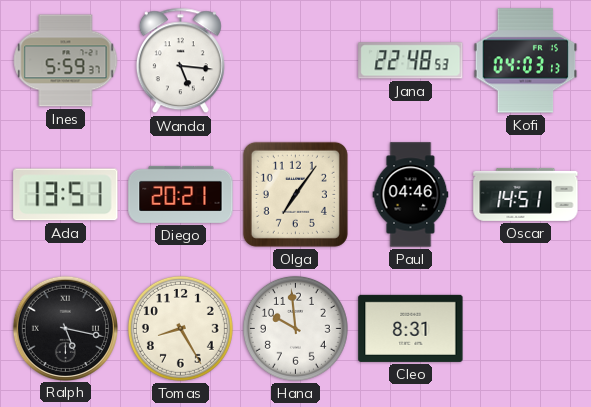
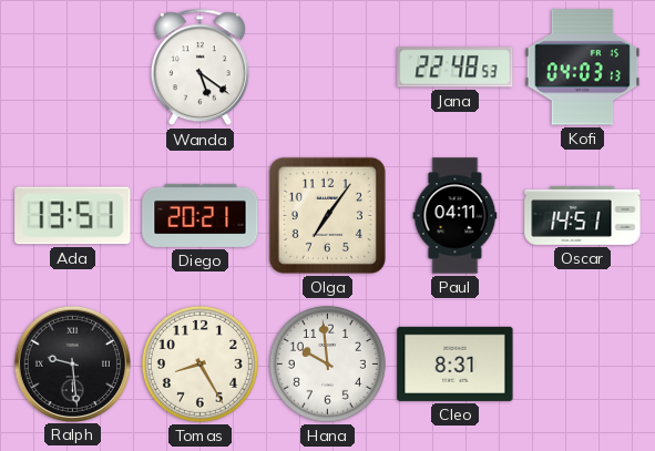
Ines: 5:59 -> none (66, 61)
Wanda: 5:16 -> 5:21 (199, 68)
Paul: 04:46 -> 04:11 (456, 216)
Ralph: 5:17 -> 9:29 (72, 363)
